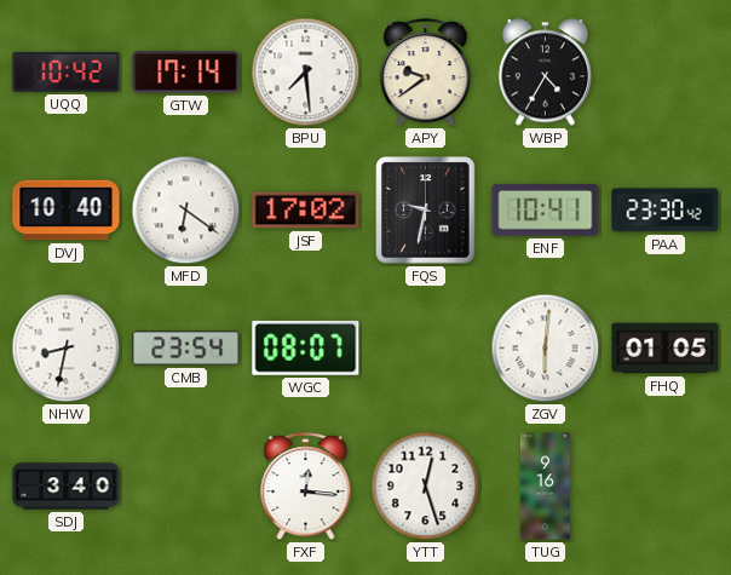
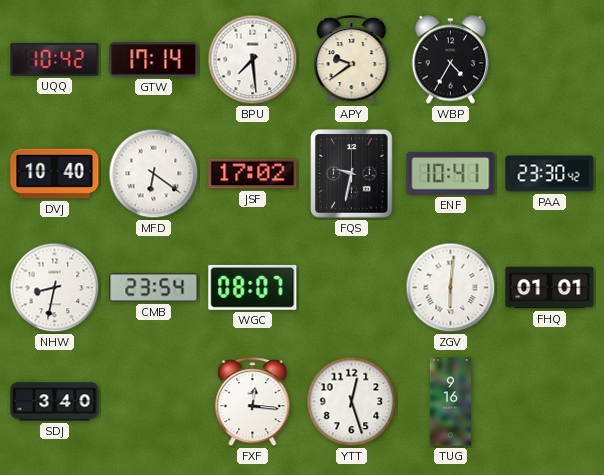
FHQ: 01:05 -> 01:01 (550, 288)
